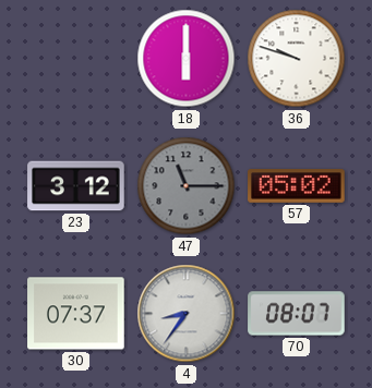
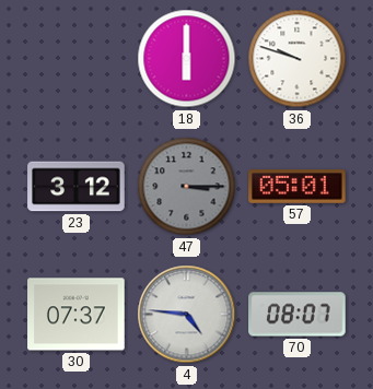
47: 11:15 -> 3:15 (187, 187)
57: 05:02 -> 05:01 (298, 187)
4: 8:36 -> 4:46 (187, 315)
